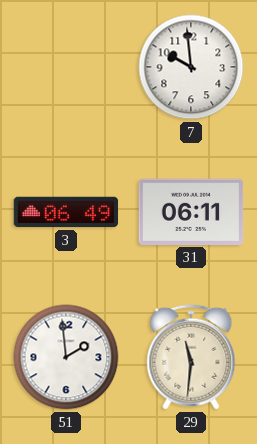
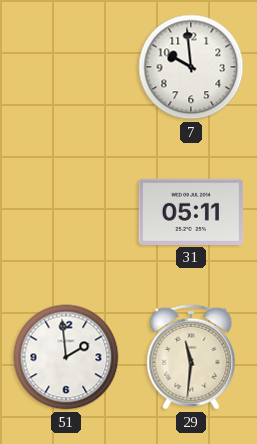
3: 06:49 -> none (66, 212)
31: 06:11 -> 05:11 (191, 212)
